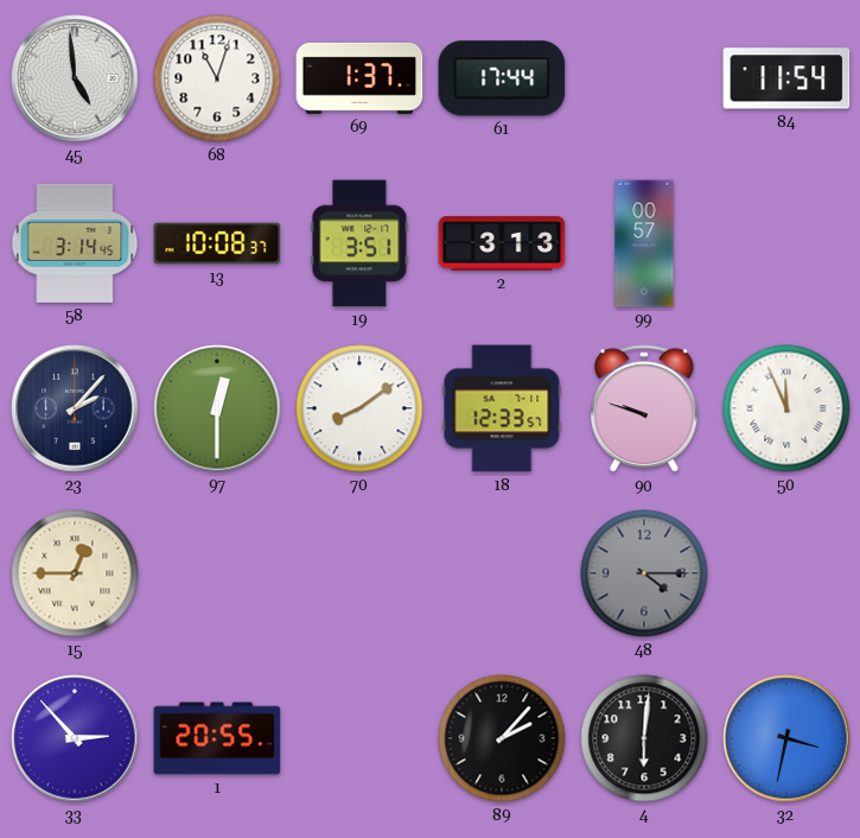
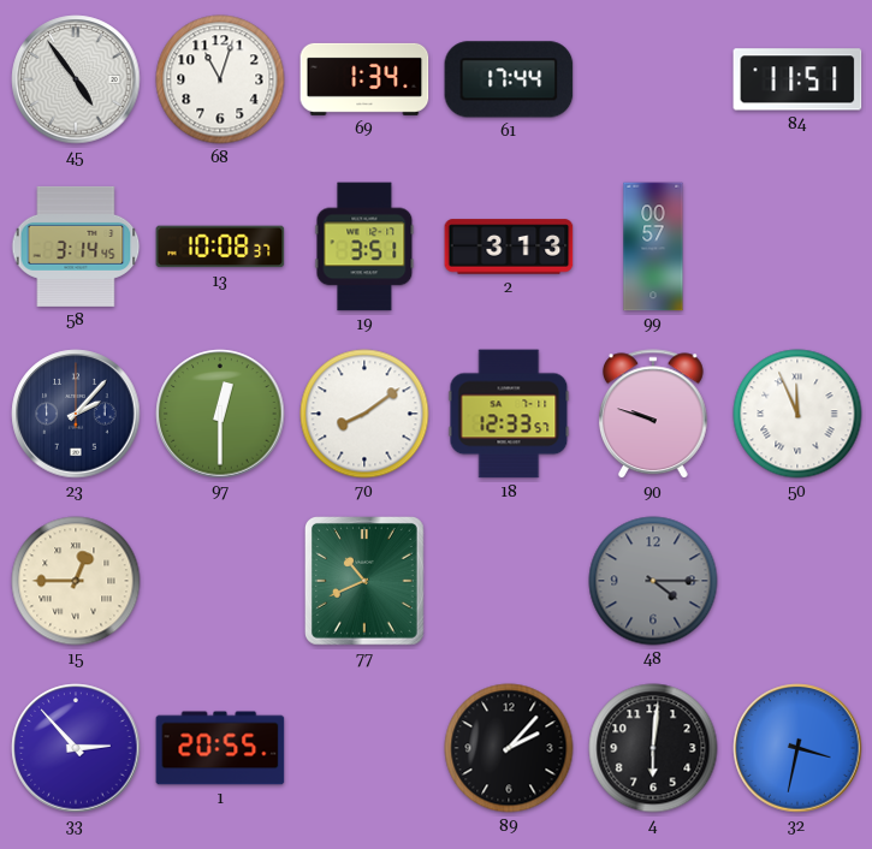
45: 4:59 -> 4:54 (76, 79)
69: 1:37 -> 1:34 (364, 79)
84: 11:54 -> 11:51 (797, 79)
77: none -> 10:41 (366, 582)
